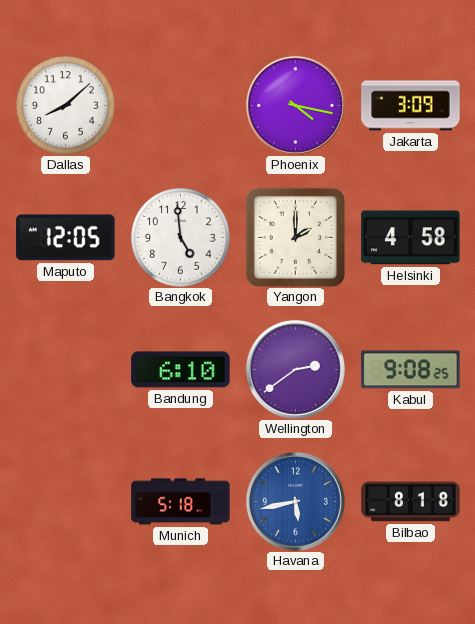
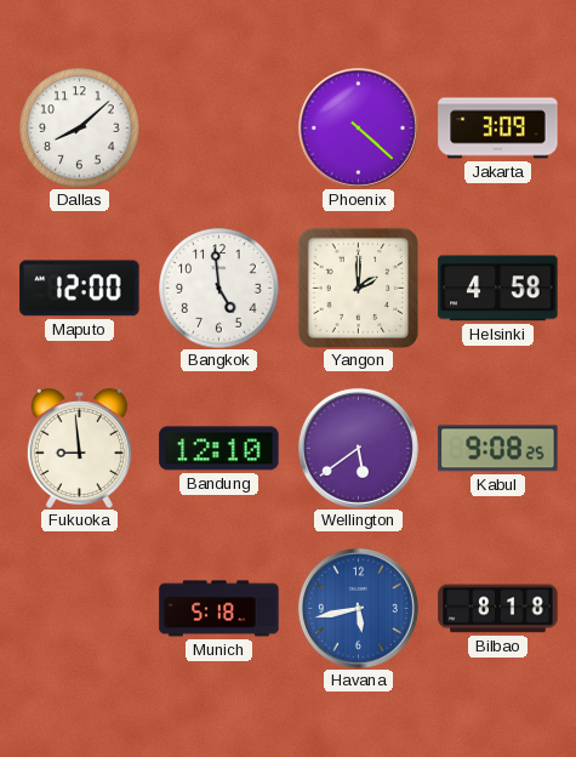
Phoenix: 4:17 -> 4:22 (358, 127)
Maputo: 12:05 -> 12:00 (80, 289)
Fukuoka: none -> 8:59 (79, 448)
Bandung: 6:10 -> 12:10 (219, 449)
Wellington: 2:39 -> 5:39 (358, 448)
